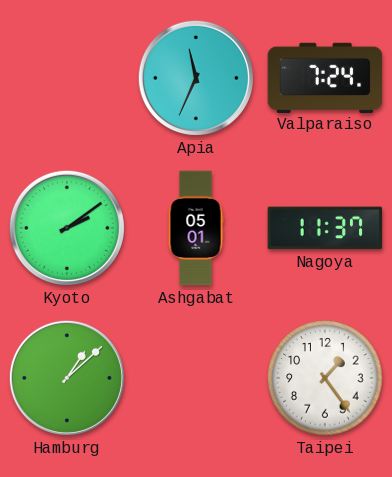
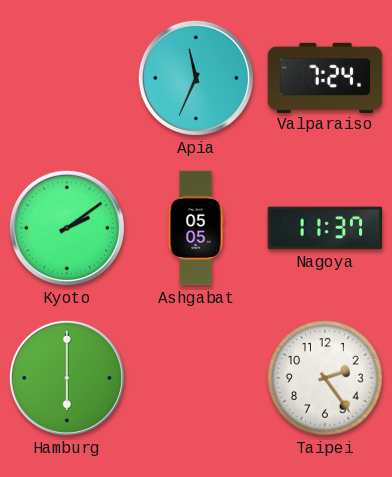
Ashgabat: 05:01 -> 05:05 (196, 228)
Hamburg: 1:08 -> 6:00 (67, 378)
Taipei: 1:24 -> 2:24 (325, 378)
